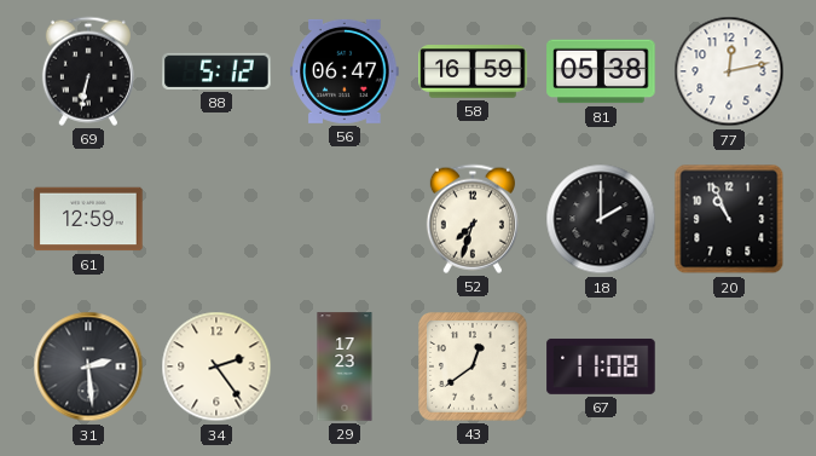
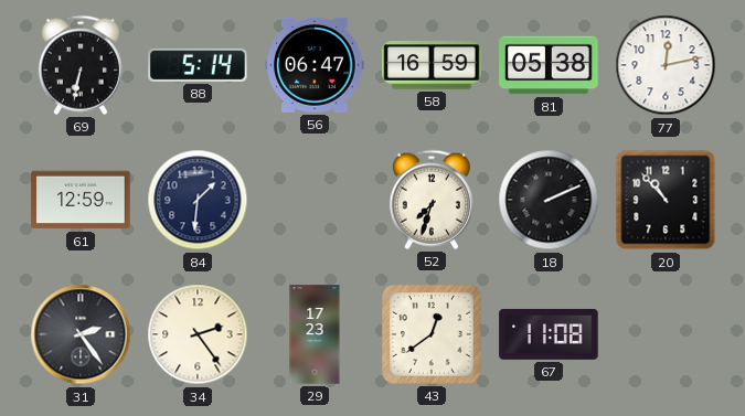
88: 5:12 -> 5:14 (198, 65)
84: none -> 1:31 (198, 200)
18: 2:00 -> 2:11 (549, 200)
20: 10:56 -> 10:53 (666, 200)
31: 2:29 -> 2:24 (81, 334)
